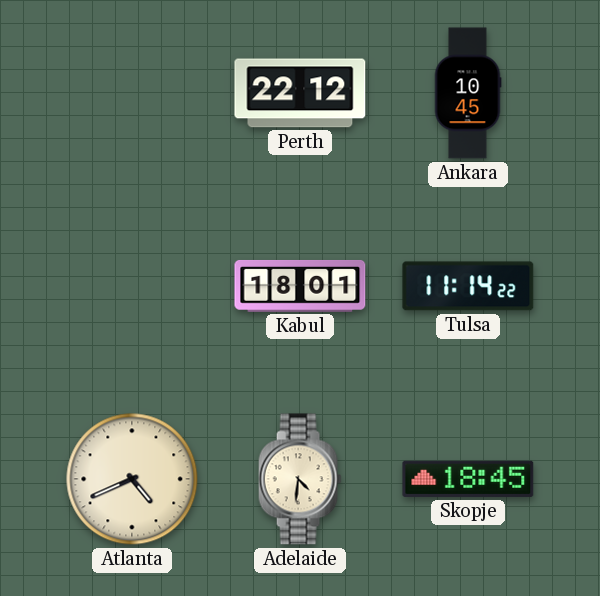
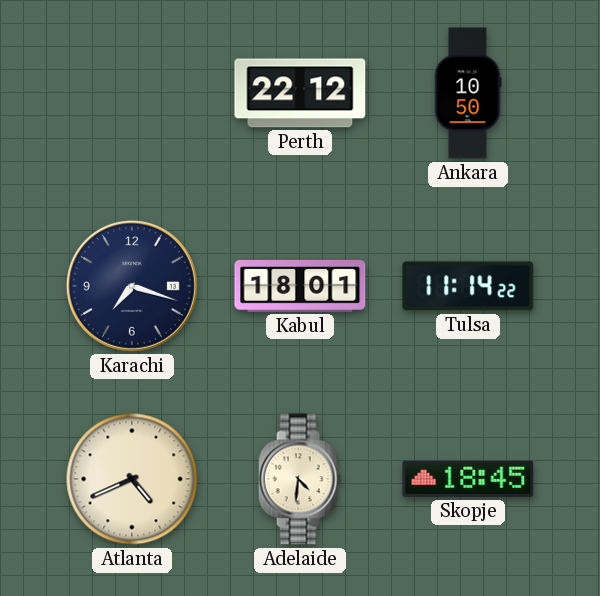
Ankara: 10:45 -> 10:50 (468, 93)
Karachi: none -> 7:18 (132, 286)
